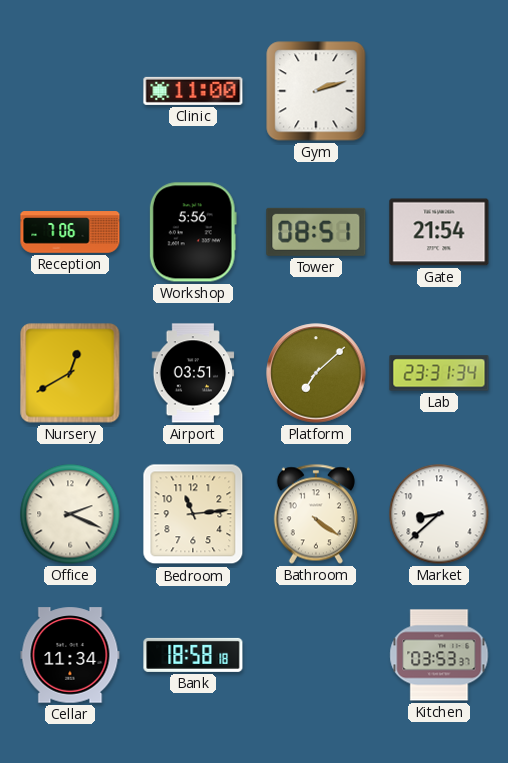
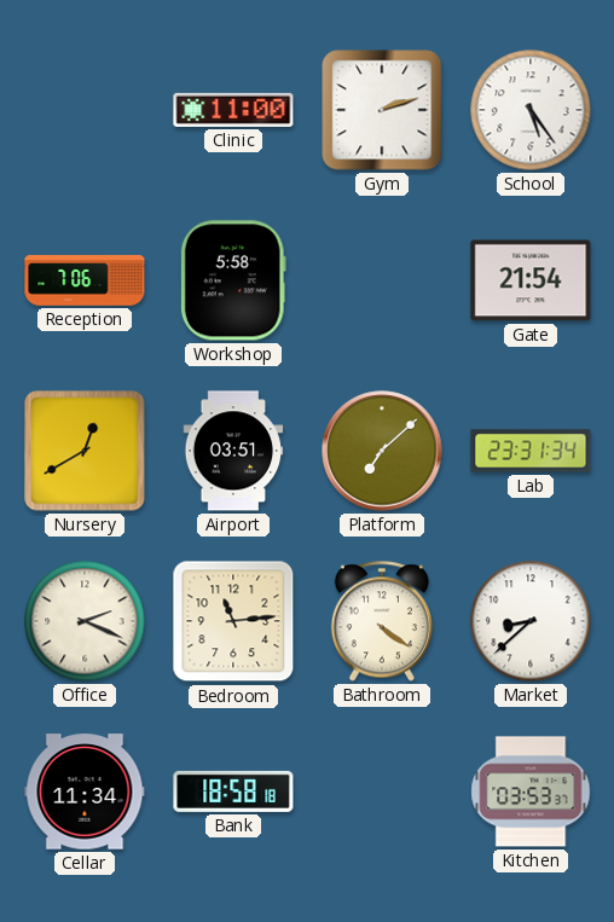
School: none -> 5:24 (531, 110)
Workshop: 5:56 -> 5:58 (233, 280)
Tower: 08:51 -> none (316, 232)
